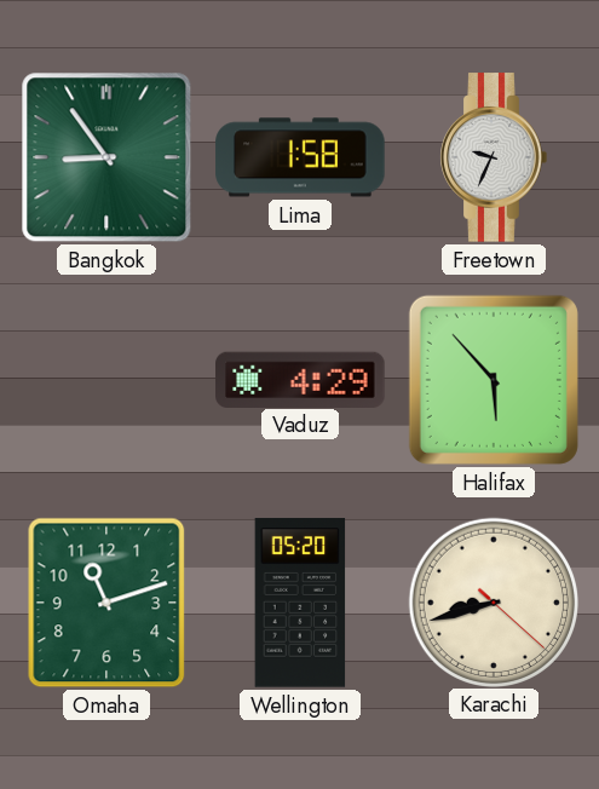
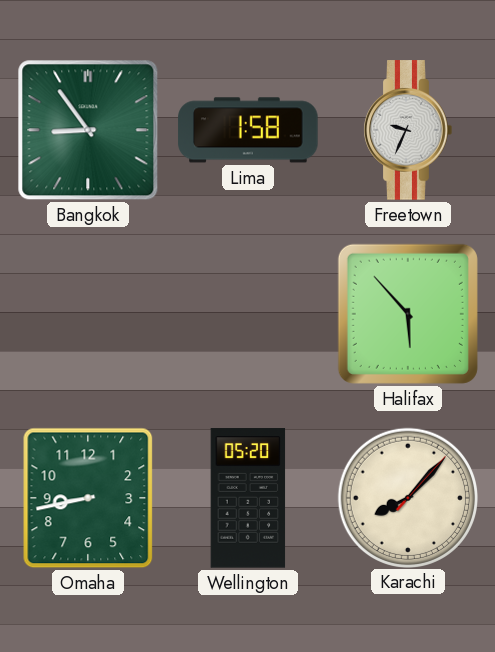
Vaduz: 4:29 -> none (300, 379)
Omaha: 11:12 -> 8:43 (88, 498)
Karachi: 8:42 -> 8:07 (407, 497)
